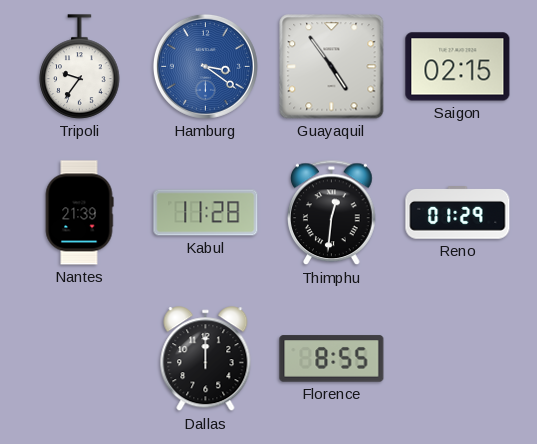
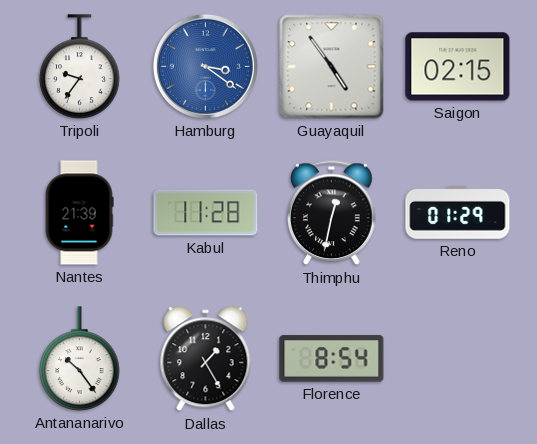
Thimphu: 12:31 -> 12:32 (332, 213)
Antananarivo: none -> 10:24 (80, 359)
Dallas: 12:00 -> 1:25 (206, 359)
Florence: 8:55 -> 8:54 (332, 359)
